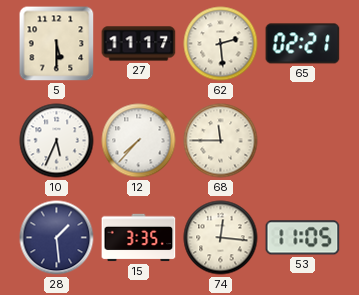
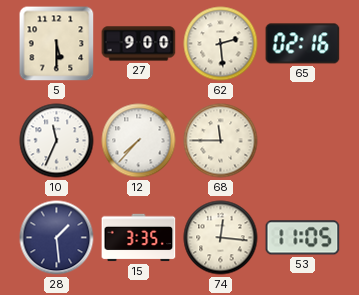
27: 11:17 -> 9:00 (139, 44)
65: 02:21 -> 02:16 (303, 44)
10: 5:34 -> 11:34 (57, 141)
